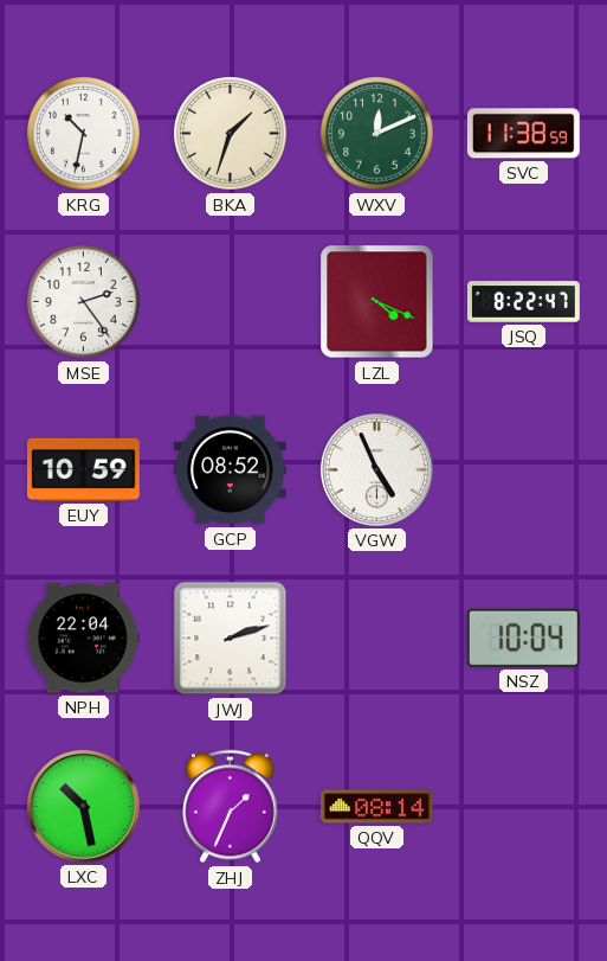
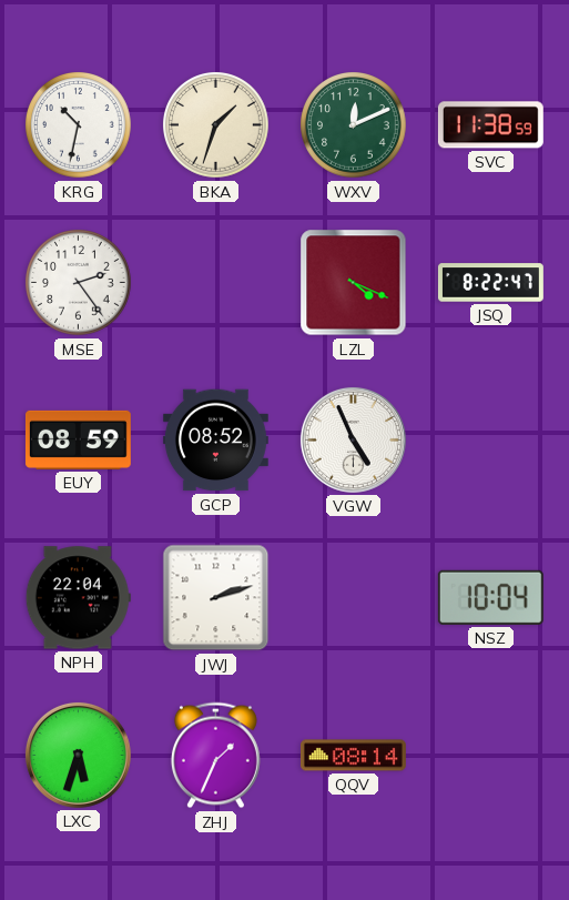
EUY: 10:59 -> 08:59 (78, 439)
LXC: 10:28 -> 5:33 (78, 755)
